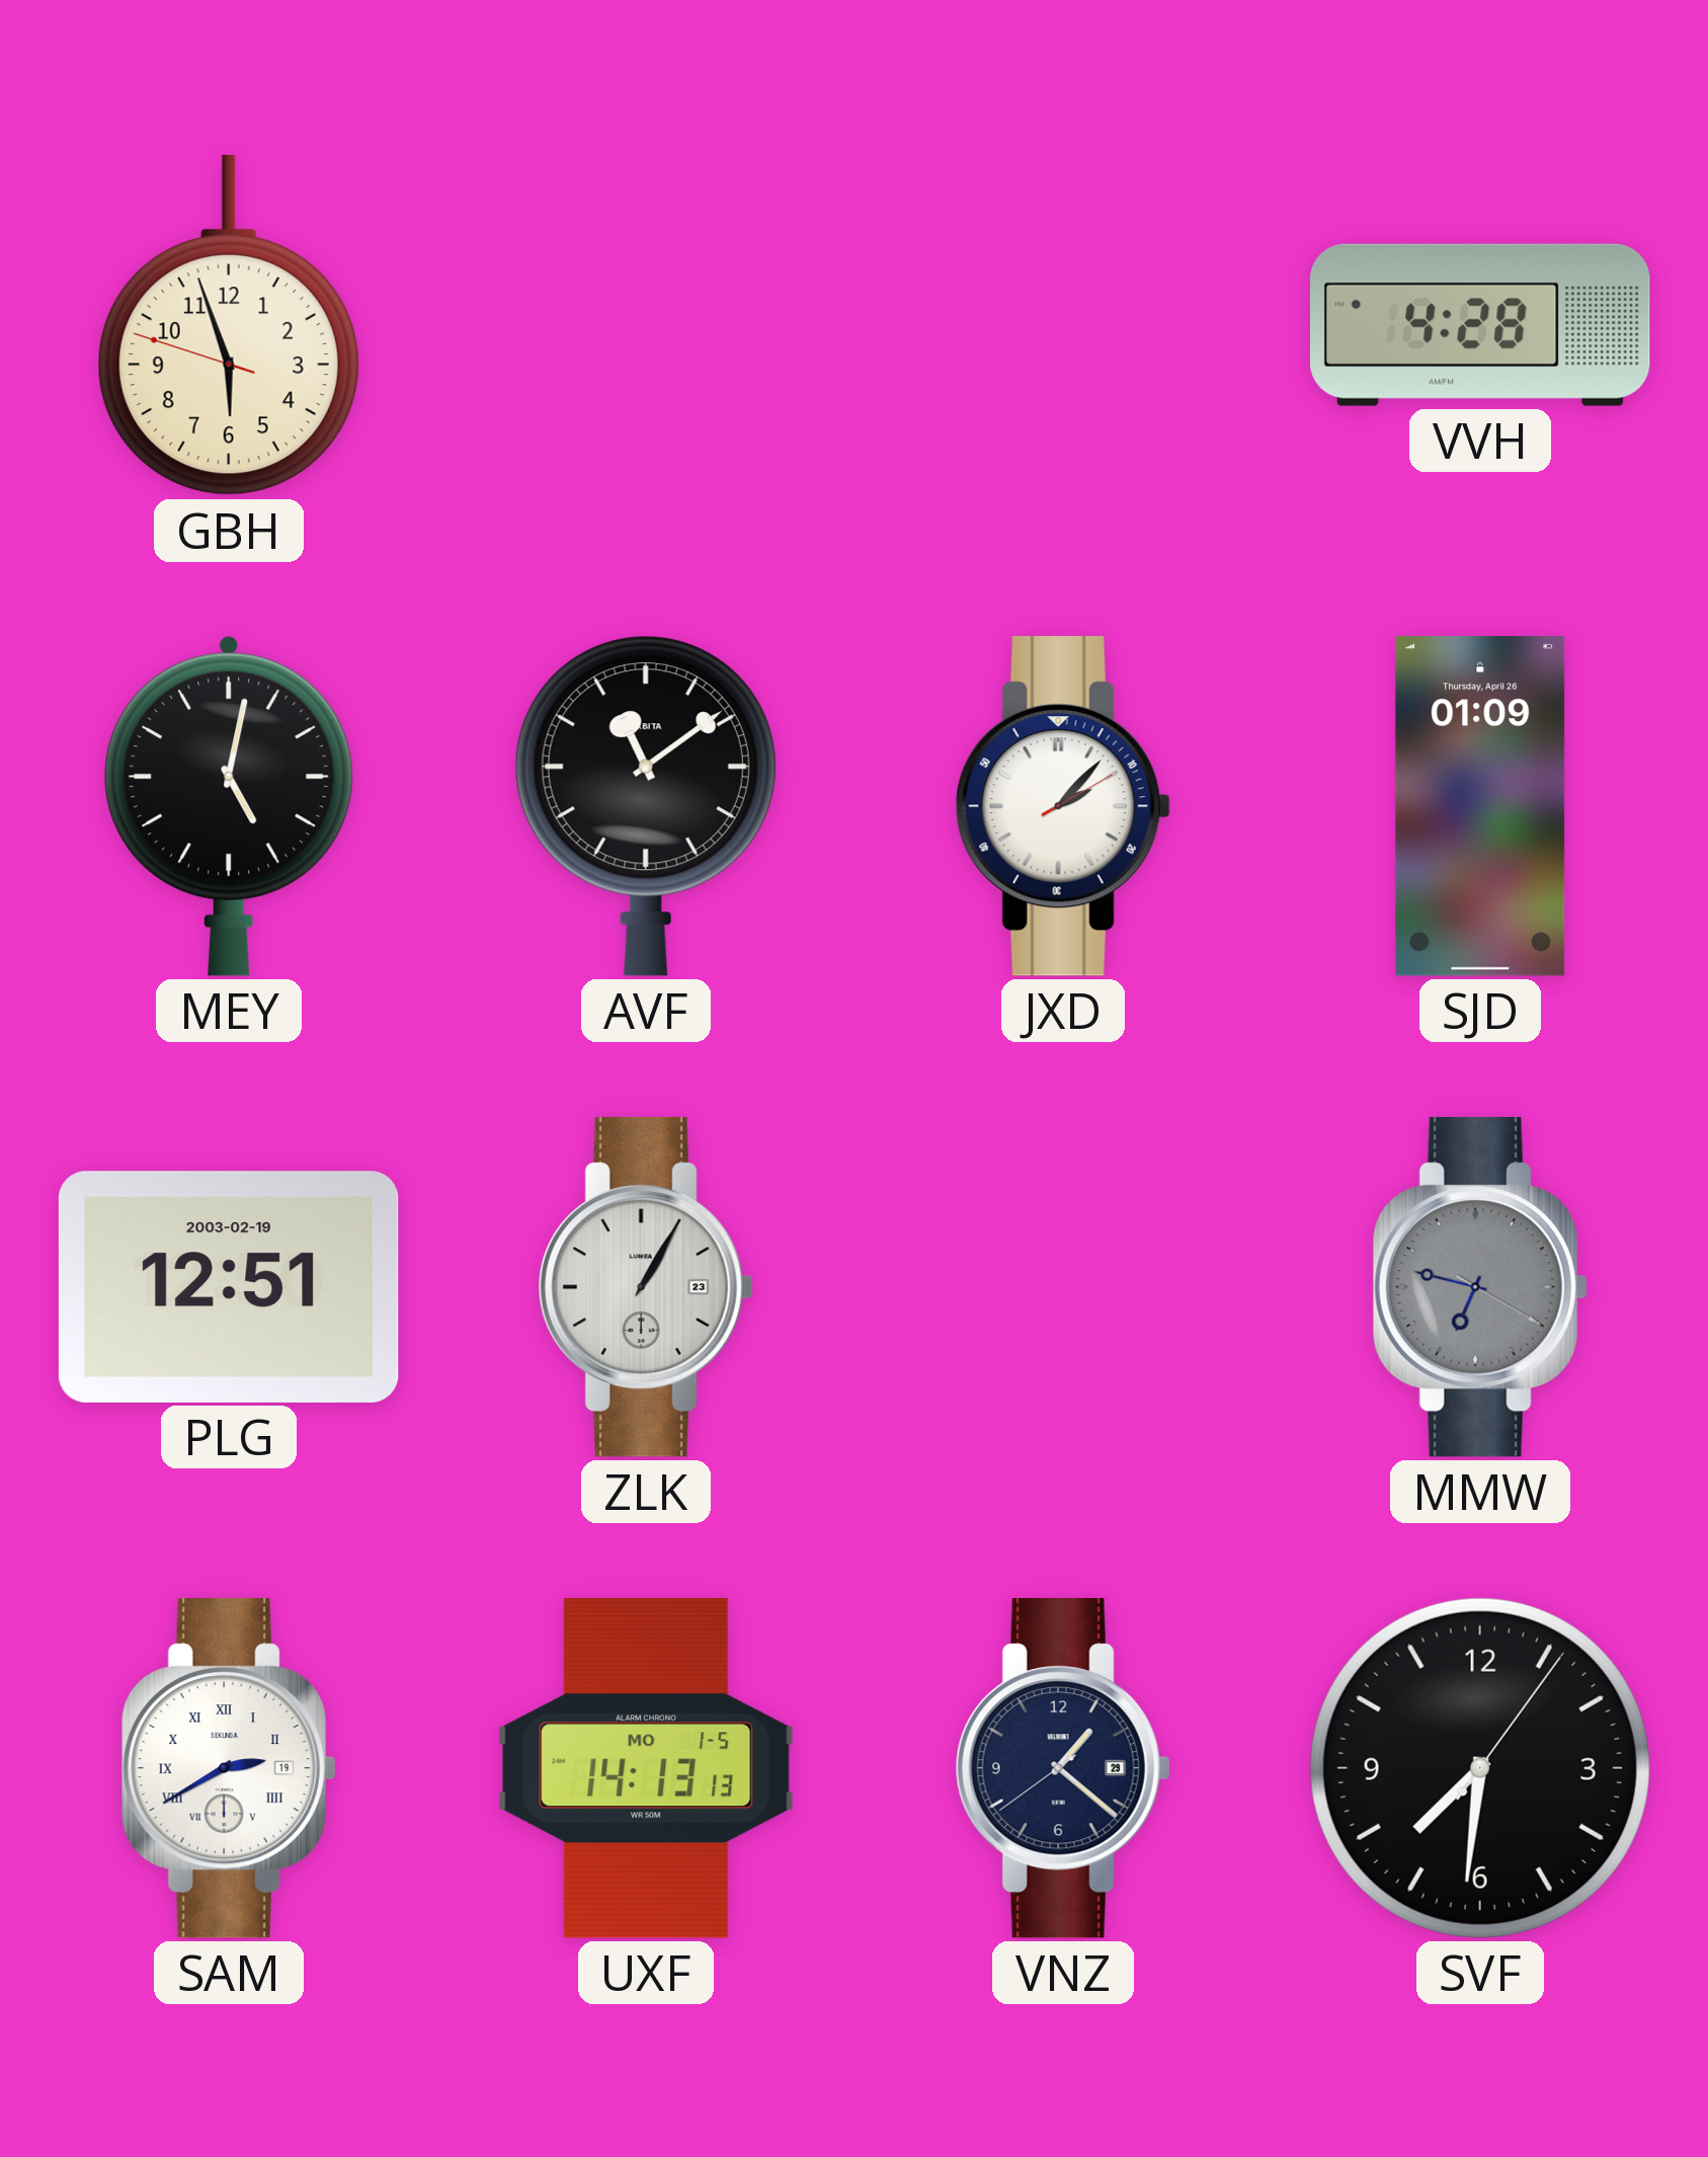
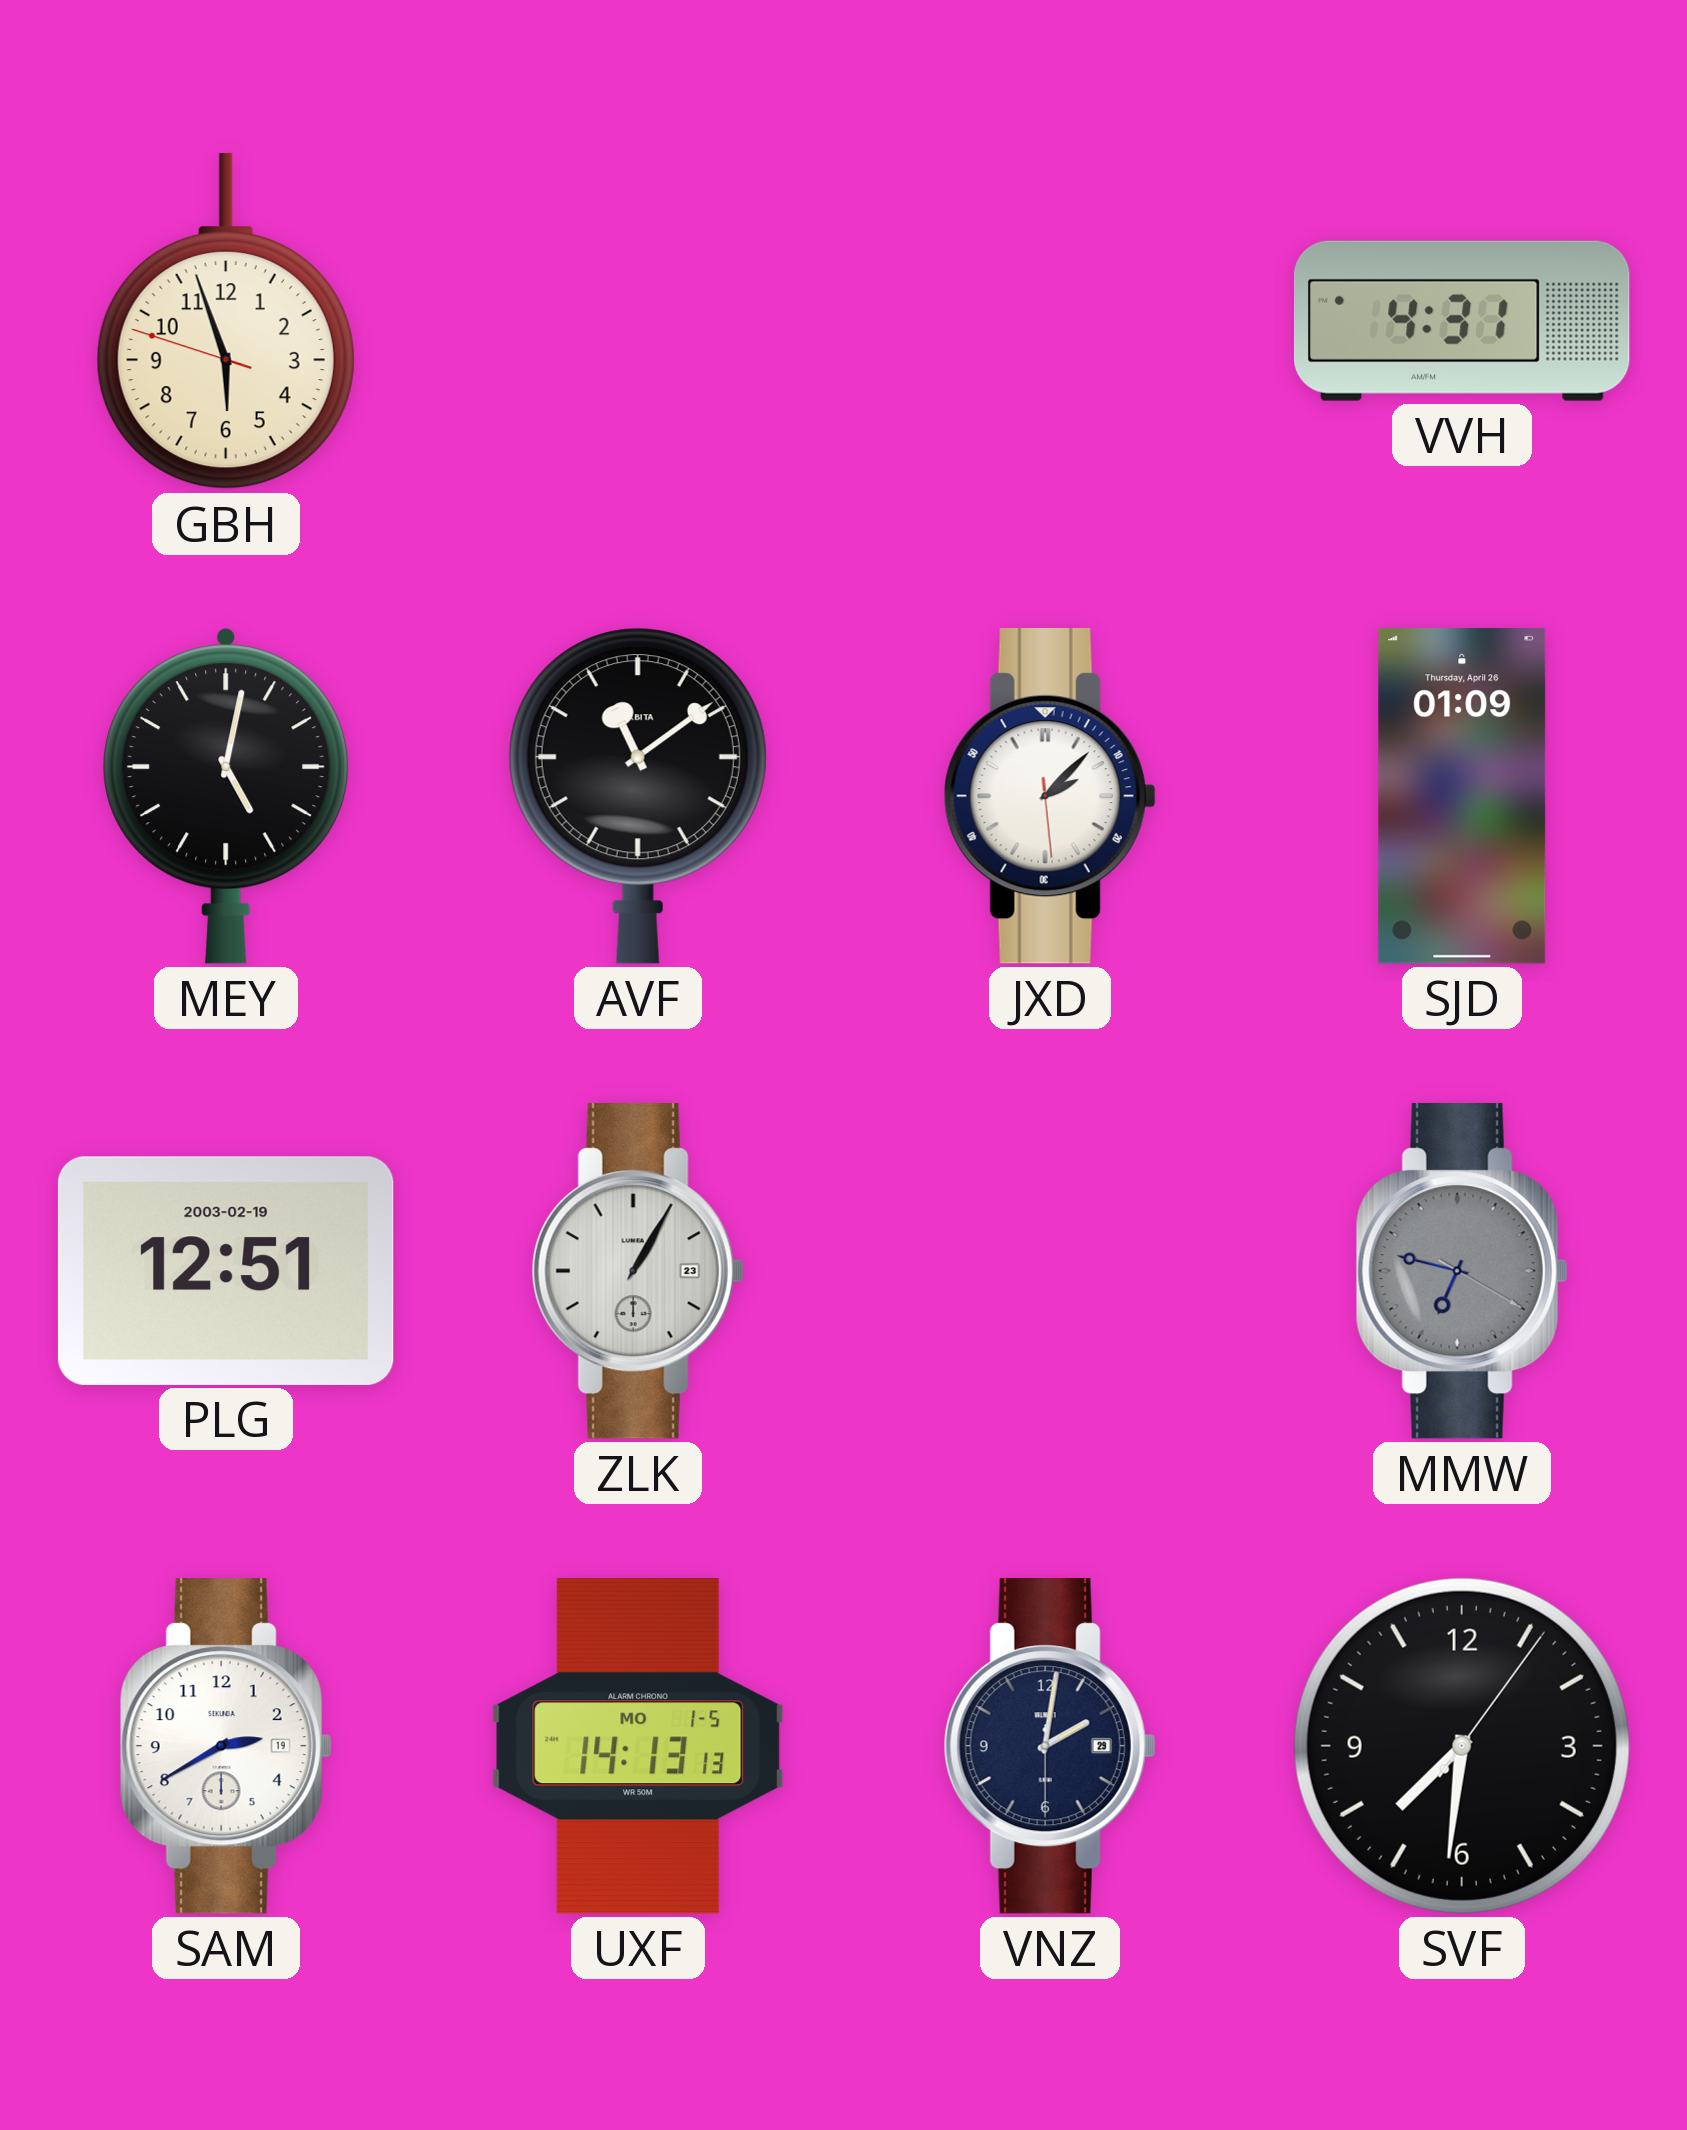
VVH: 4:28 -> 4:31 (1462, 321)
JXD: 2:07:10 -> 2:07:29 (1050, 797)
SAM numerals: Roman -> Arabic (226, 1747)
VNZ: 1:21 -> 2:01 (1050, 1747)
